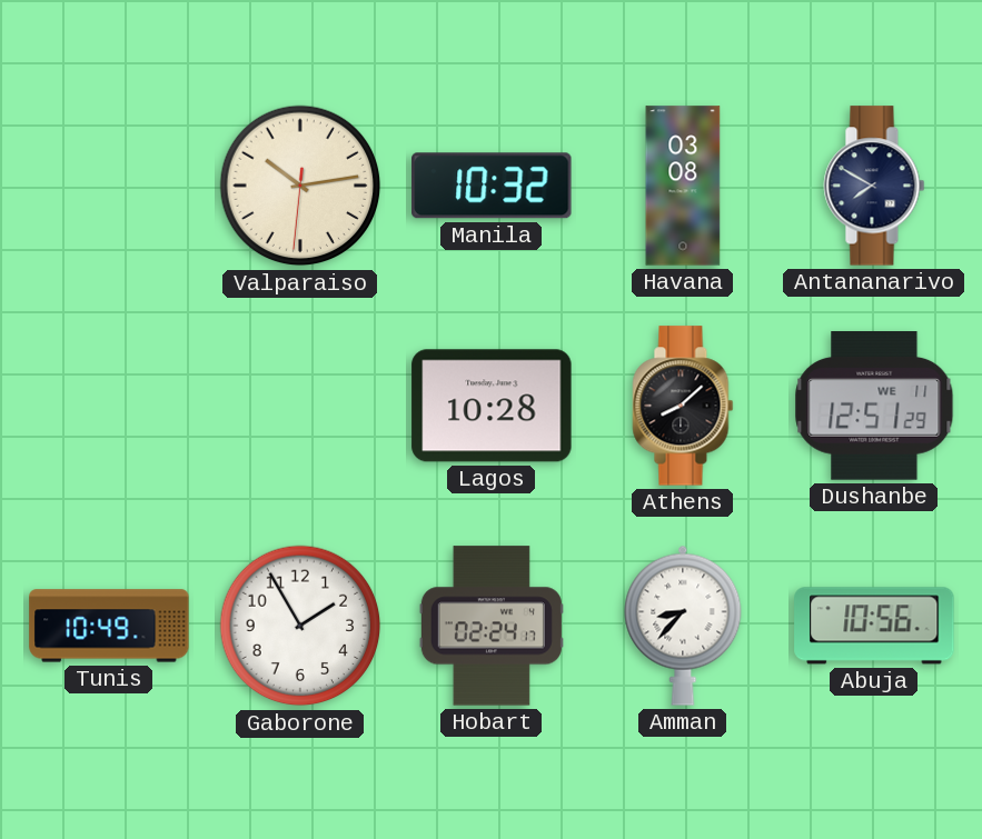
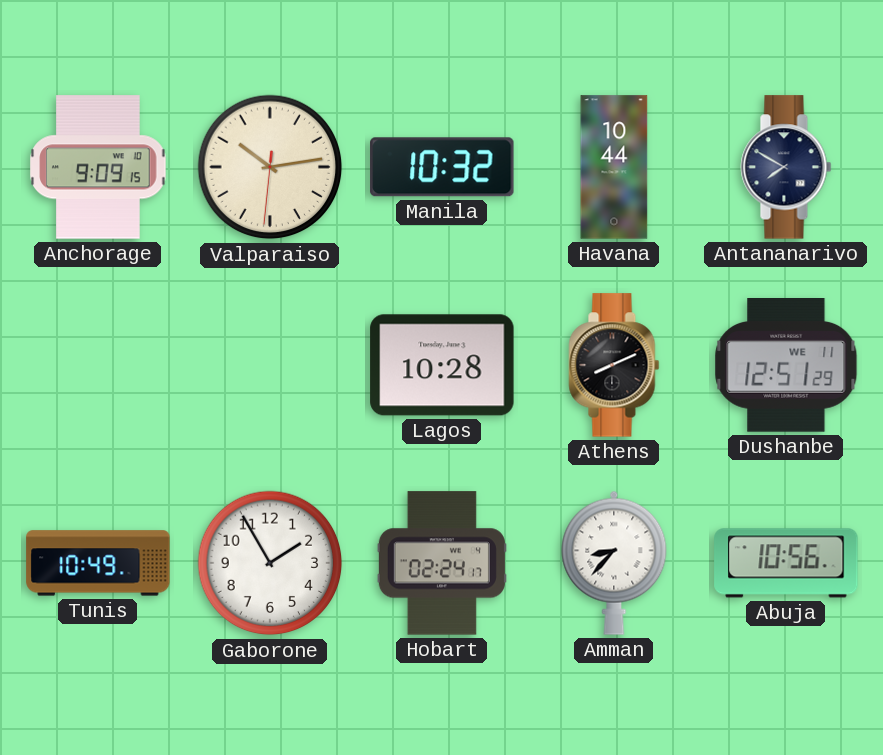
Anchorage: none -> 9:09 (98, 167)
Havana: 03:08 -> 10:44 (614, 167)
Athens: 8:08 -> 8:11 (614, 365)
